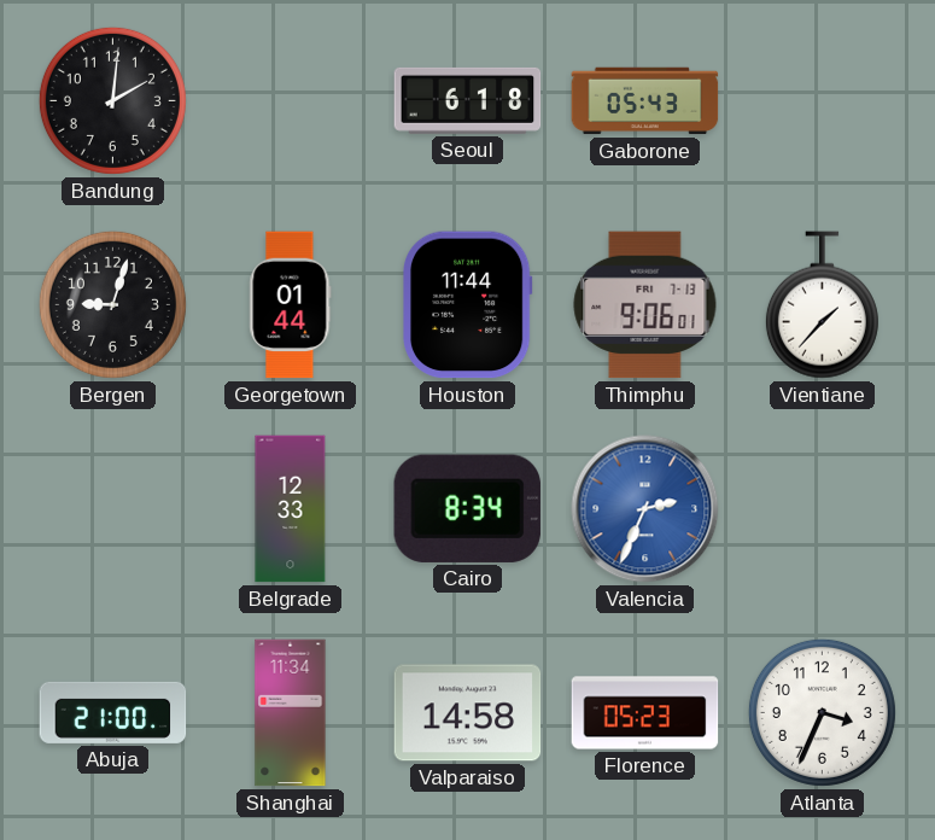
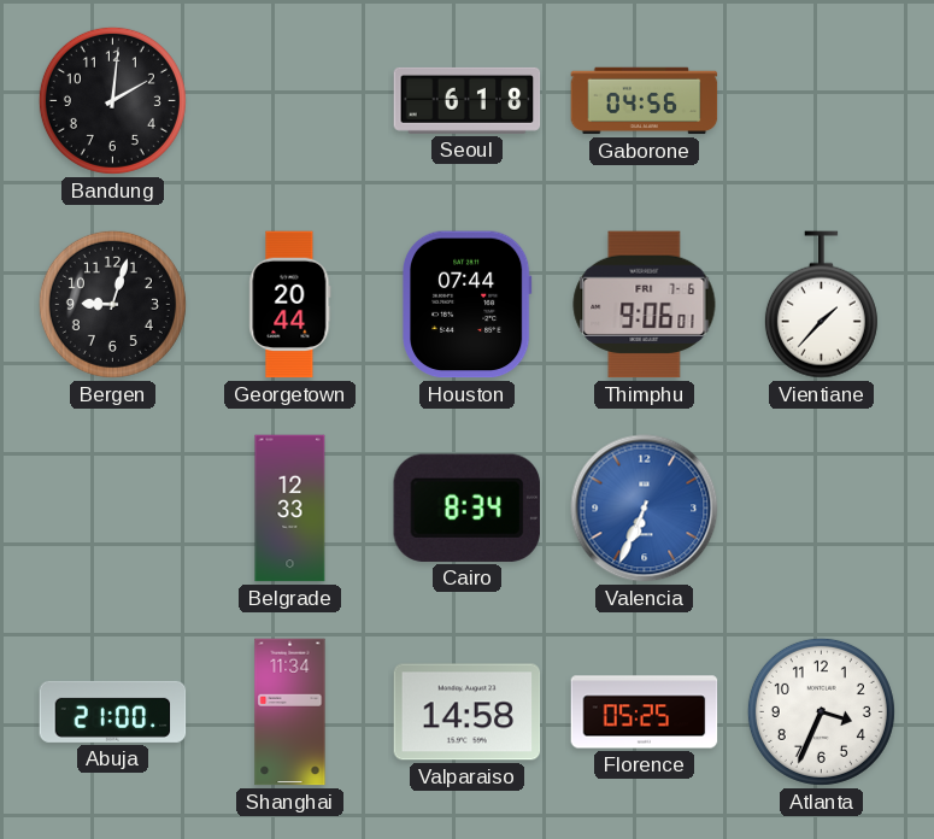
Gaborone: 05:43 -> 04:56 (645, 101)
Georgetown: 01:44 -> 20:44 (290, 305)
Houston: 11:44 -> 07:44 (468, 305)
Thimphu date: FRI 7-13 -> FRI 7-6 (645, 305)
Valencia: 2:34 -> 6:34 (645, 509)
Florence: 05:23 -> 05:25 (645, 712)
